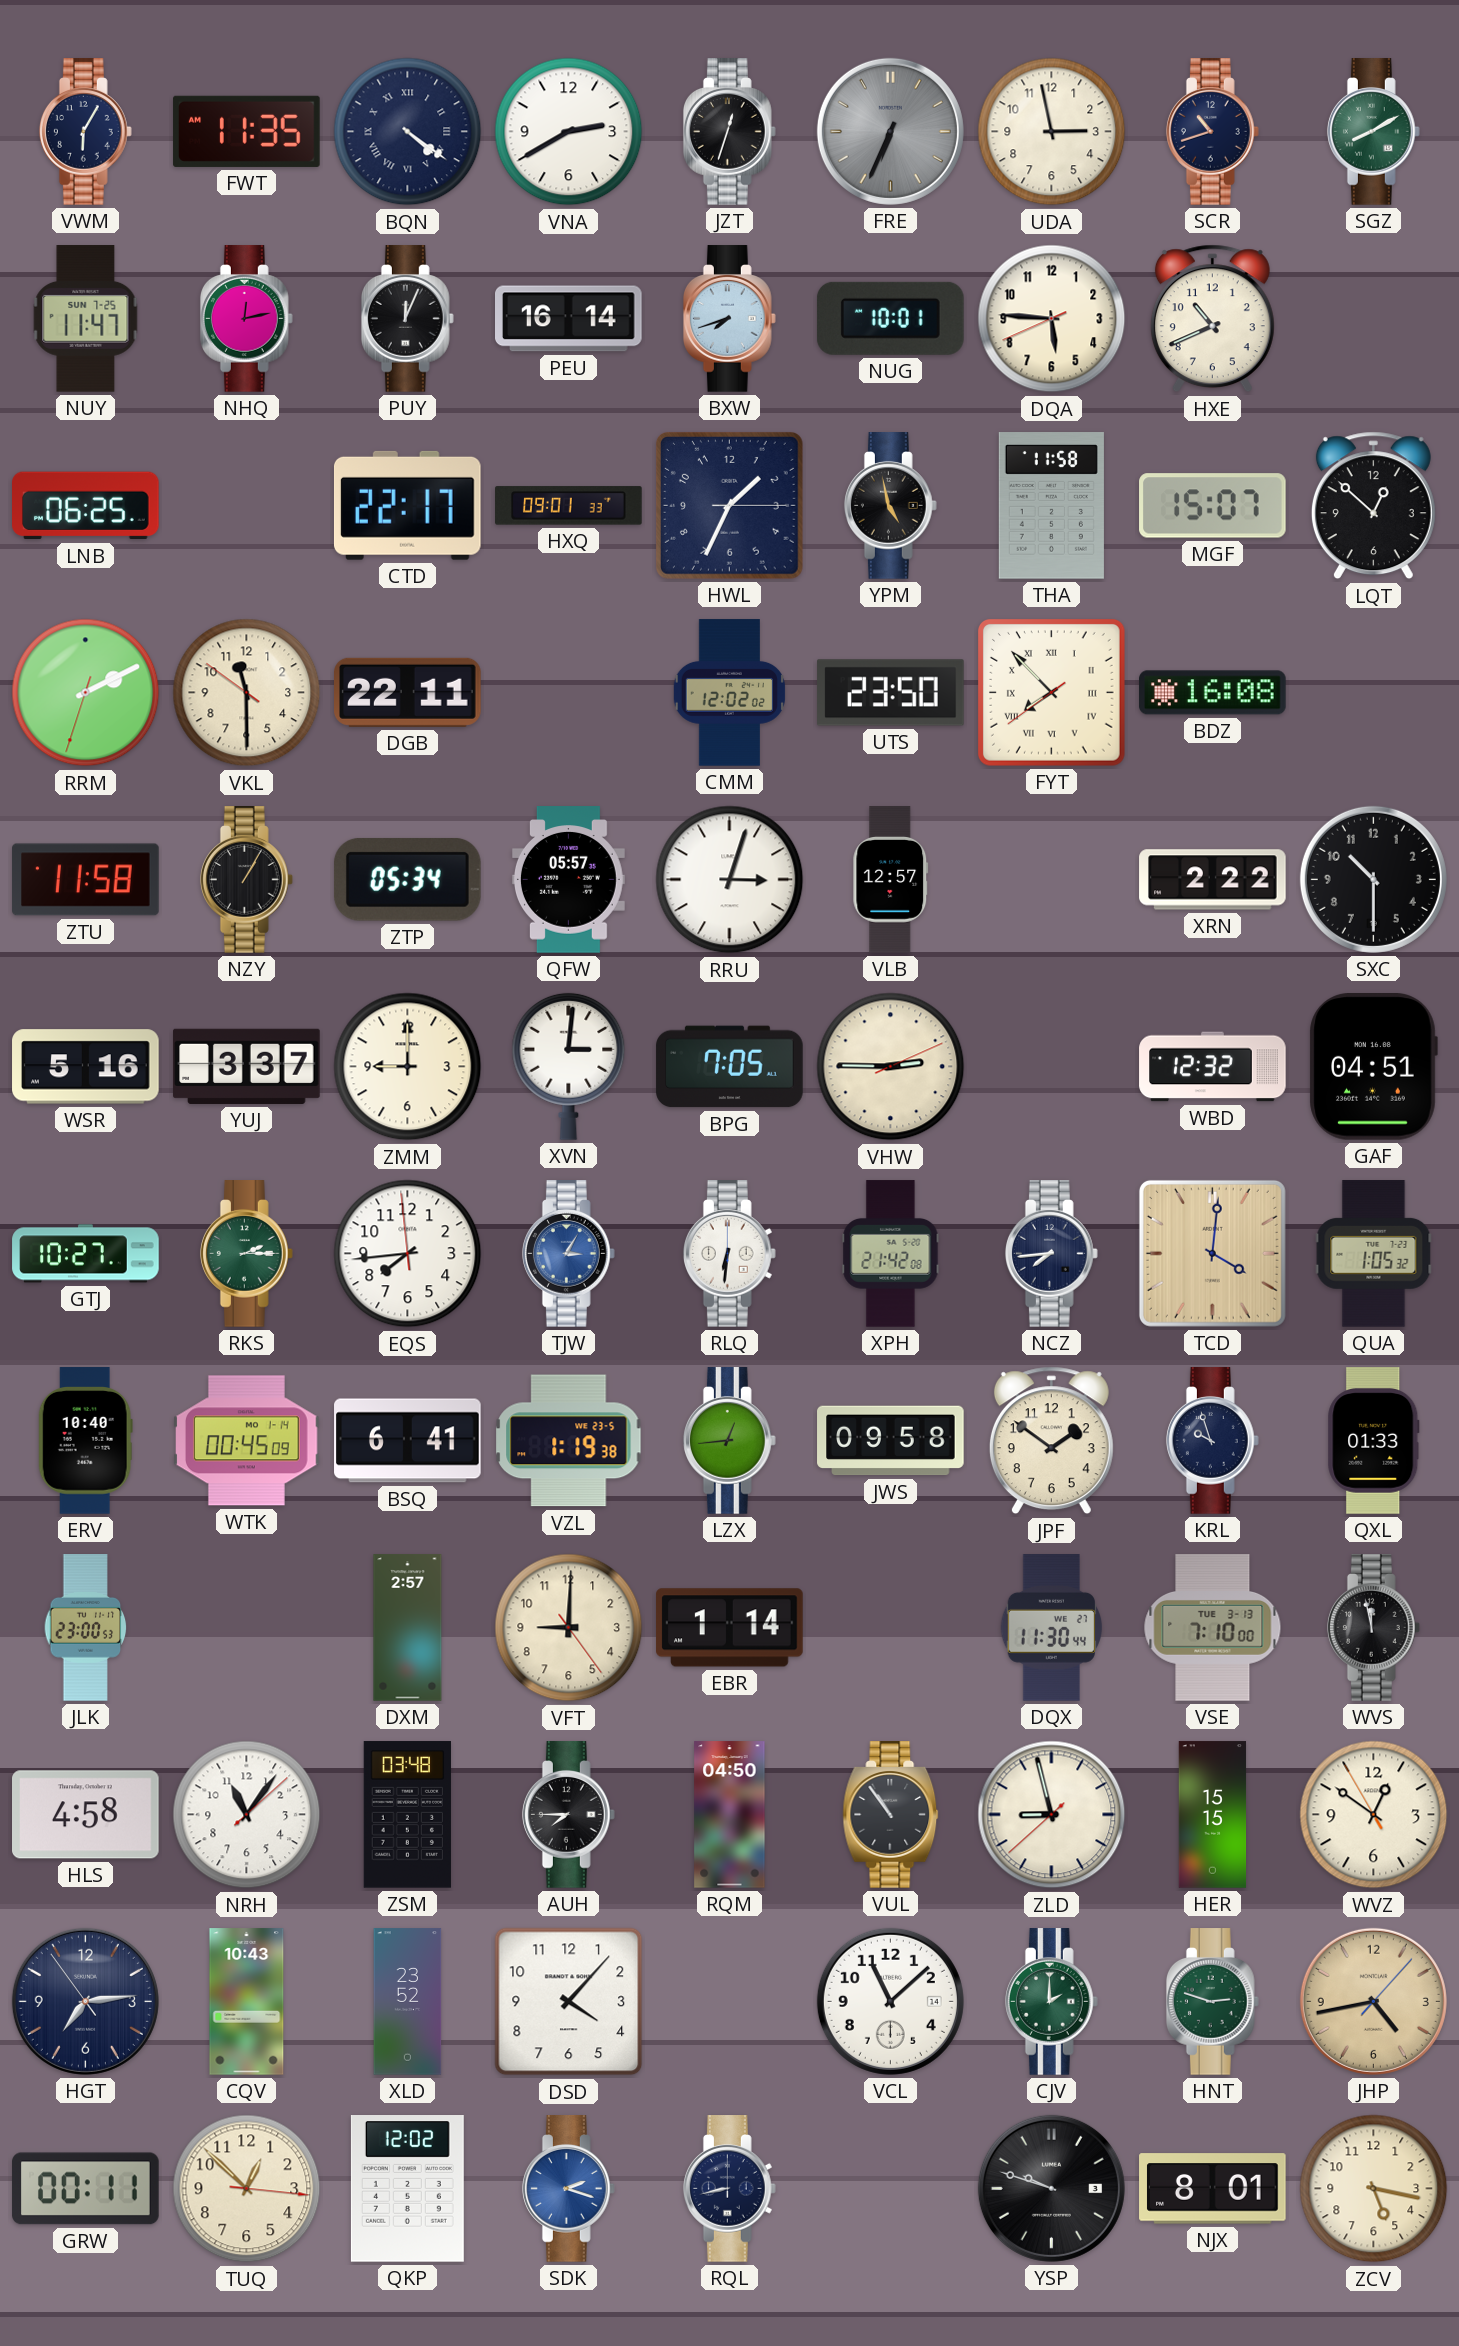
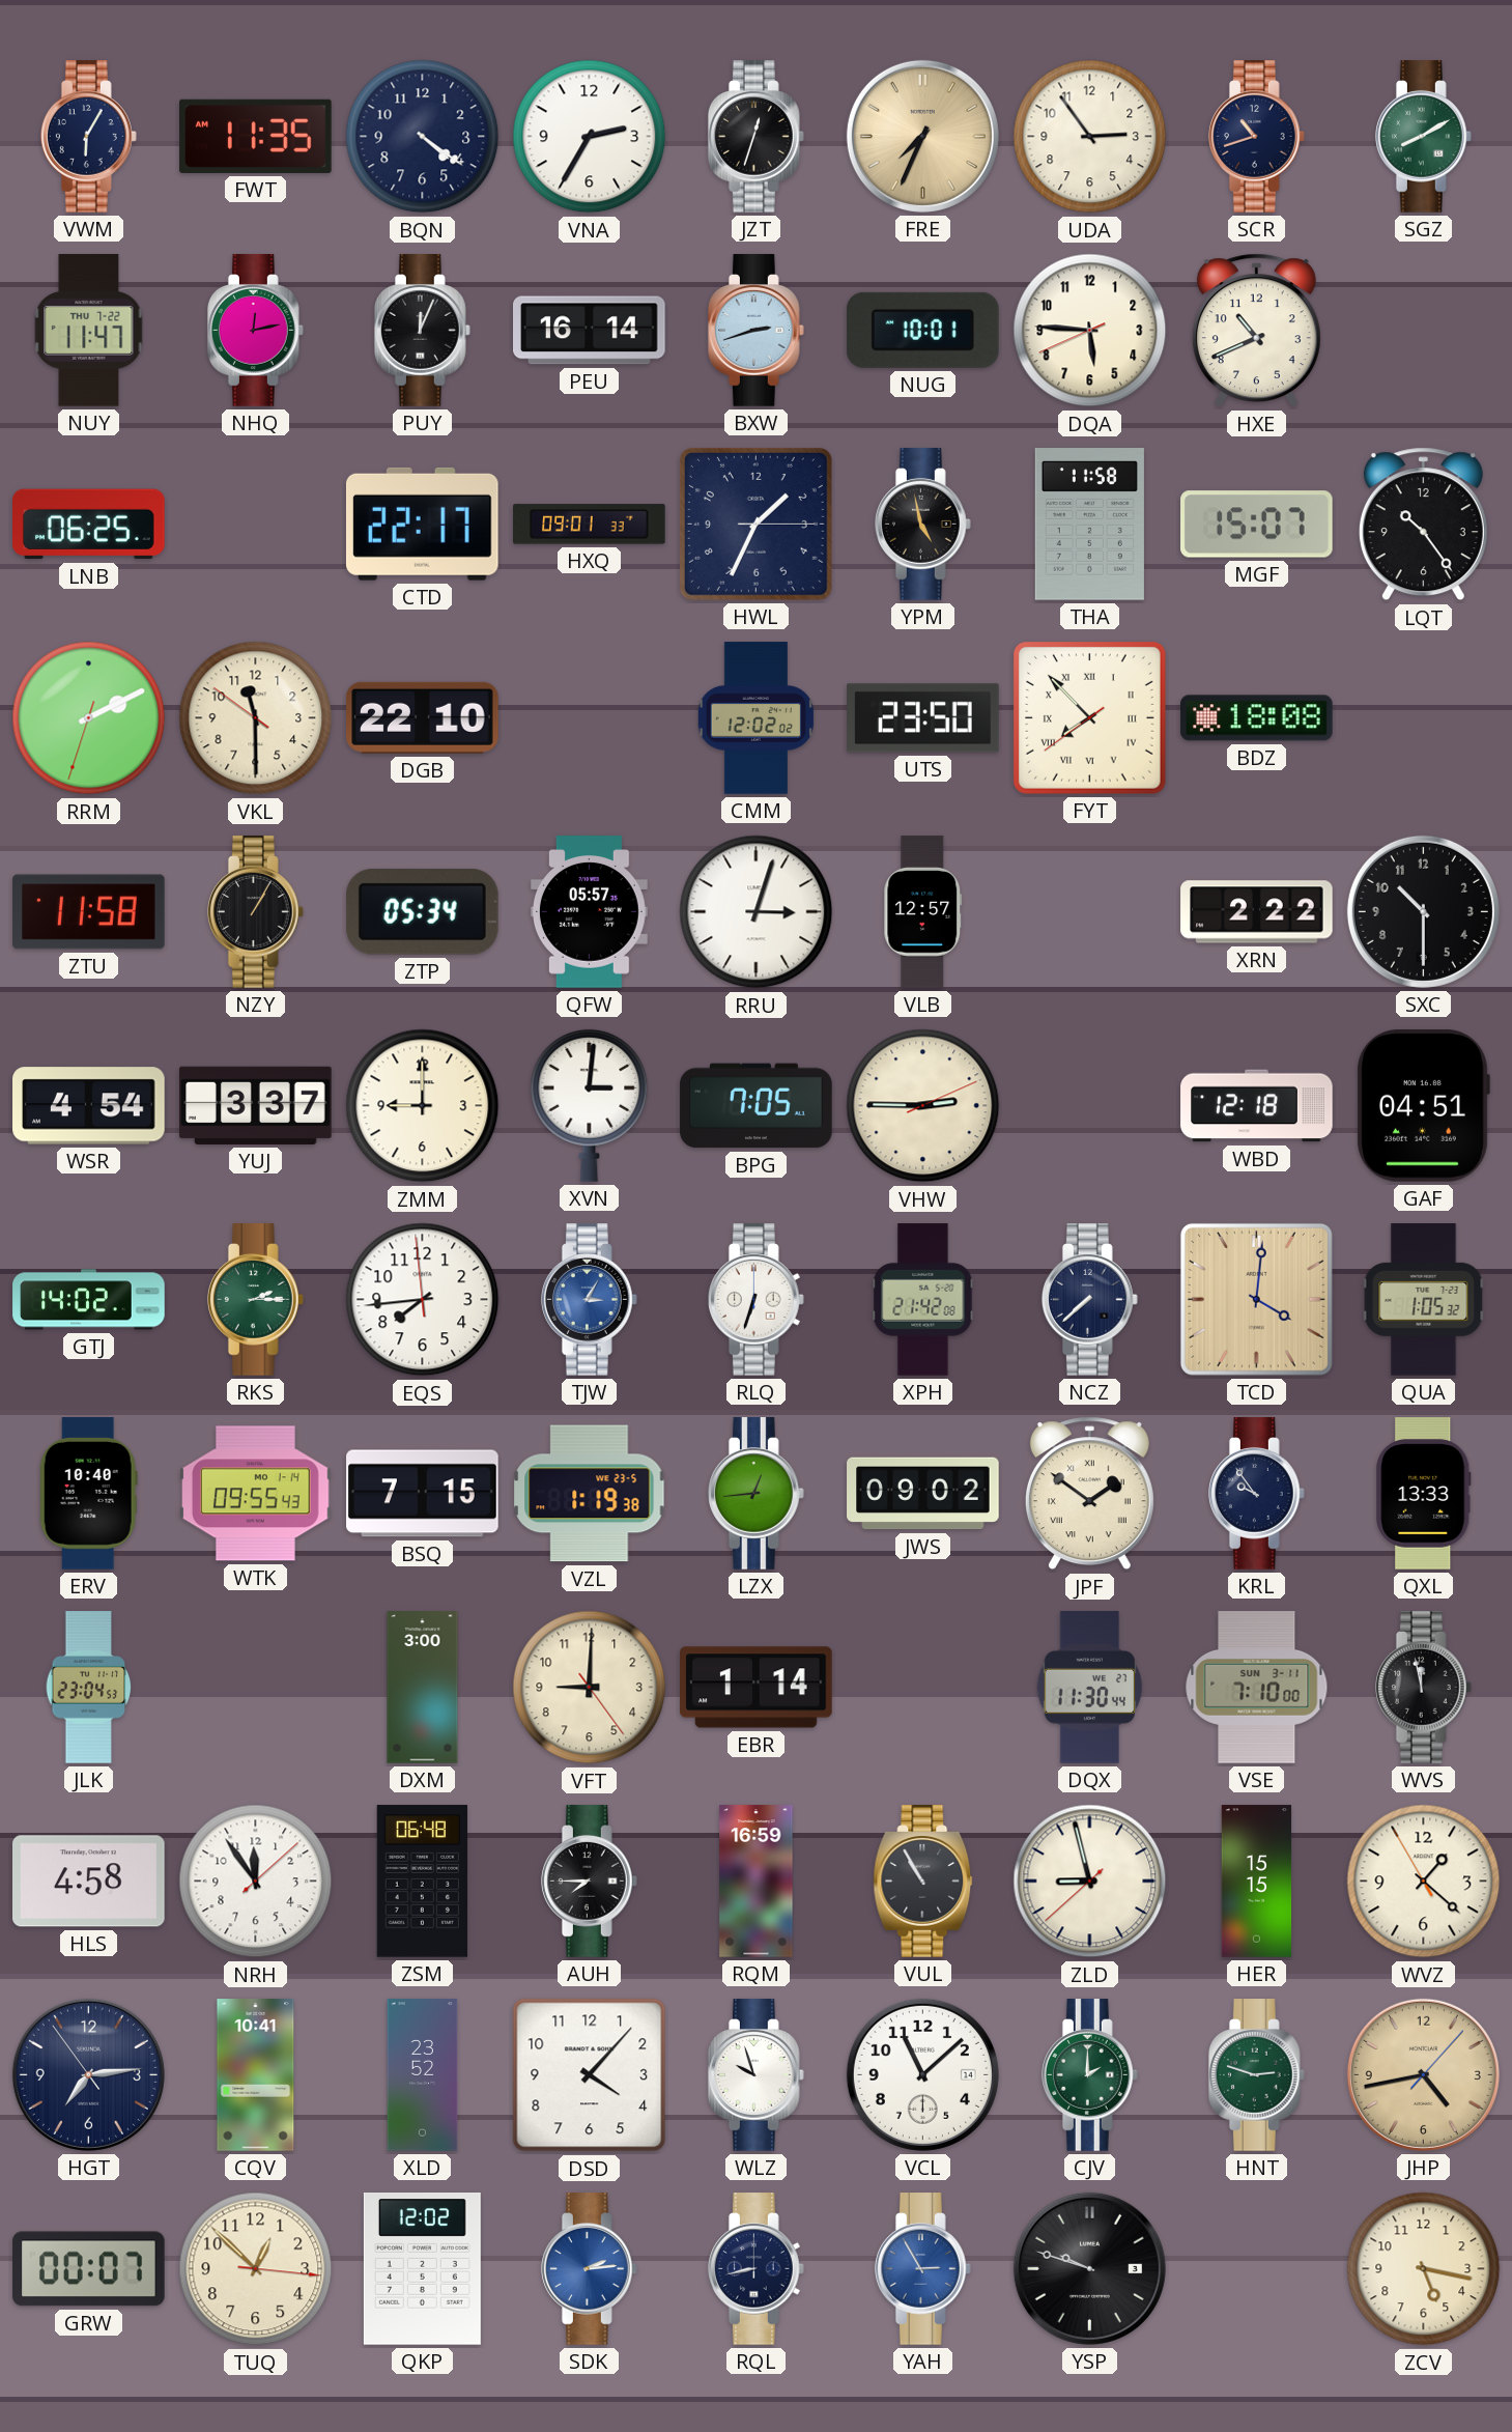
BQN numerals: Roman -> Arabic (423, 137)
VNA: 2:40 -> 2:35 (590, 137)
FRE: 6:34 -> 7:34 (922, 136)
FRE dial: grey -> champagne (922, 136)
UDA: 2:58 -> 2:54 (1090, 137)
NUY date: SUN 7-25 -> THU 7-22 (89, 331)
BXW: 7:42 -> 2:42 (755, 331)
LQT: 12:52 -> 10:24 (1423, 525)
DGB: 22:11 -> 22:10 (423, 717)
BDZ: 16:08 -> 18:08 (1257, 718)
WSR: 5:16 -> 4:54 (89, 1106)
WBD: 12:32 -> 12:18 (1257, 1106)
GTJ: 10:27 -> 14:02 (89, 1300)
RLQ: 6:31 -> 6:33 (755, 1300)
NCZ: 7:44 -> 7:38 (1089, 1300)
WTK: 00:45 -> 09:55 (256, 1494)
BSQ: 6:41 -> 7:15 (423, 1494)
JWS: 09:58 -> 09:02 (923, 1494)
JPF numerals: Arabic -> Roman (1089, 1494)
KRL: 9:57 -> 9:54 (1256, 1494)
QXL: 01:33 -> 13:33 (1424, 1494)
JLK: 23:00 -> 23:04 (89, 1688)
DXM: 2:57 -> 3:00 (423, 1688)
VSE date: TUE 3-13 -> SUN 3-11 (1257, 1688)
NRH: 11:06 -> 11:54 (256, 1882)
ZSM: 03:48 -> 06:48 (422, 1882)
RQM: 04:50 -> 16:59 (757, 1882)
VUL: 10:54 -> 10:55 (923, 1882)
WVZ: 12:50 -> 1:21 (1424, 1882)
CQV: 10:43 -> 10:41 (256, 2075)
WLZ: none -> 9:57 (755, 2075)
GRW: 00:11 -> 00:07 (89, 2269)
SDK: 2:18 -> 2:14 (589, 2269)
YAH: none -> 2:55 (922, 2269)
NJX: 8:01 -> none (1213, 2189)
